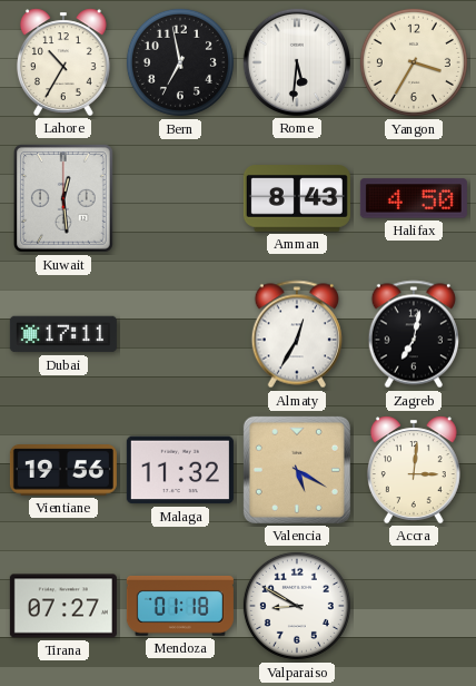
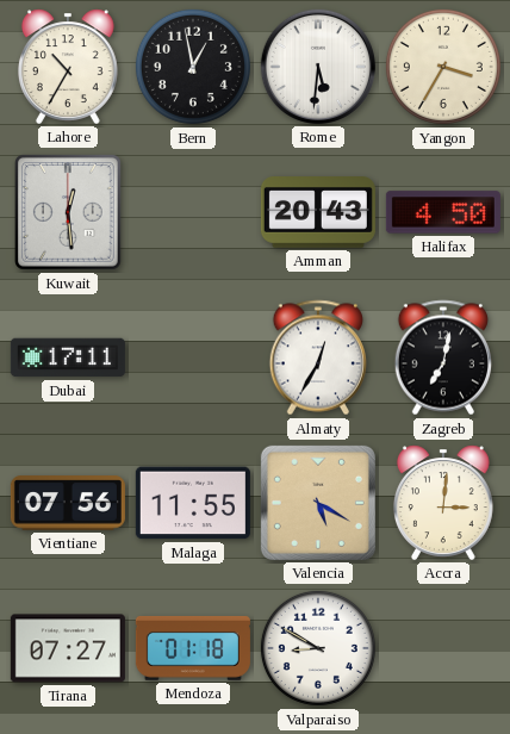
Bern: 6:58 -> 12:58 (193, 67)
Amman: 8:43 -> 20:43 (318, 212)
Vientiane: 19:56 -> 07:56 (68, 503)
Malaga: 11:32 -> 11:55 (193, 503)
